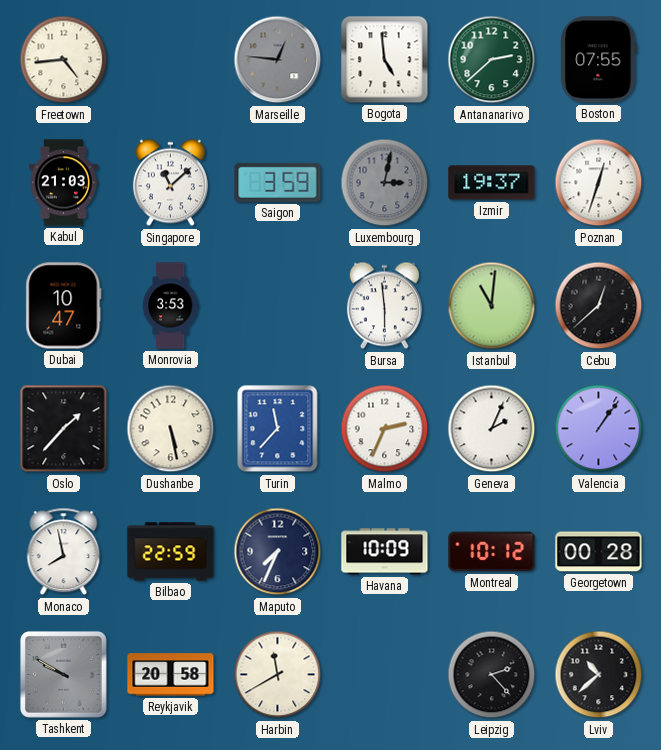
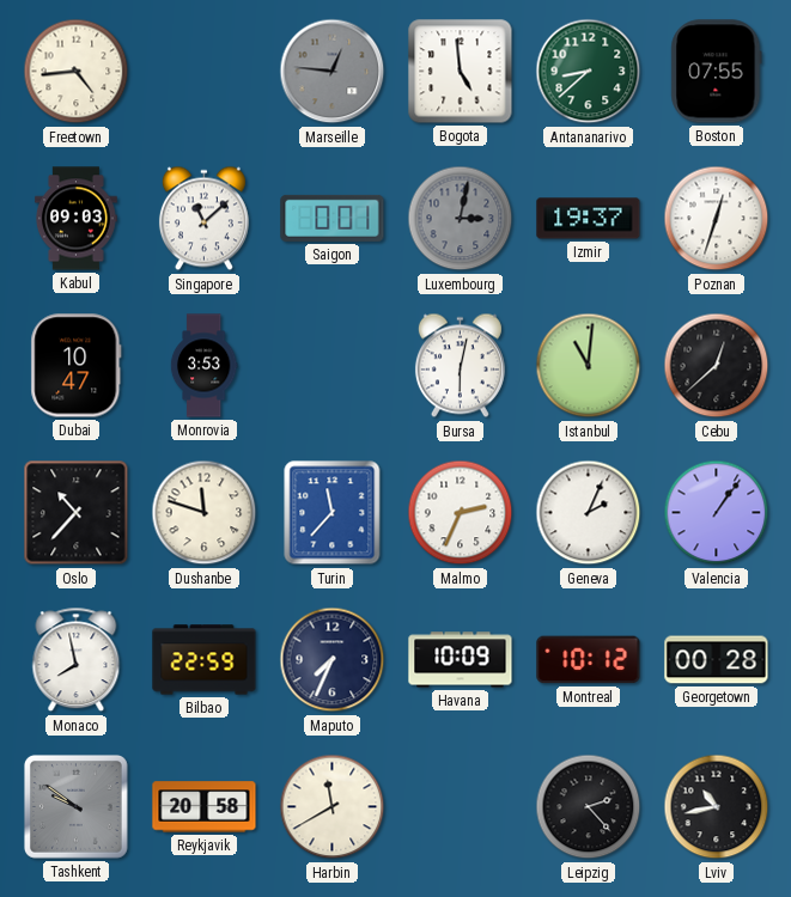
Antananarivo: 2:38 -> 8:38 (589, 72)
Kabul: 21:03 -> 09:03 (75, 219)
Saigon: 3:59 -> 0:01 (333, 218)
Bursa: 5:59 -> 6:02 (460, 366)
Oslo: 1:37 -> 10:37 (77, 513)
Dushanbe: 5:28 -> 11:48 (205, 513)
Tashkent: 9:50 -> 9:51 (75, 806)
Lviv: 10:38 -> 10:43 (717, 807)
